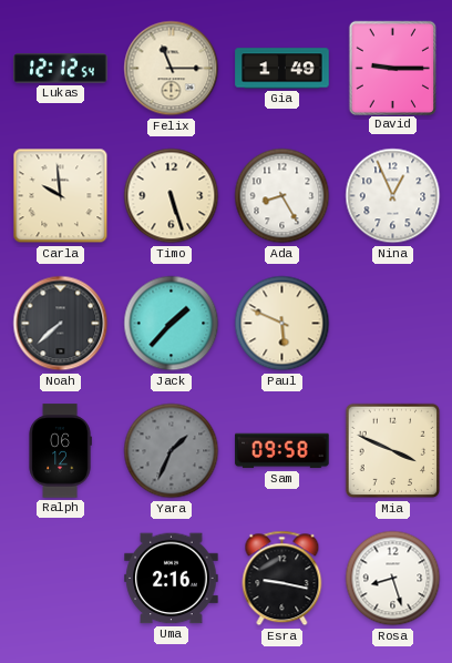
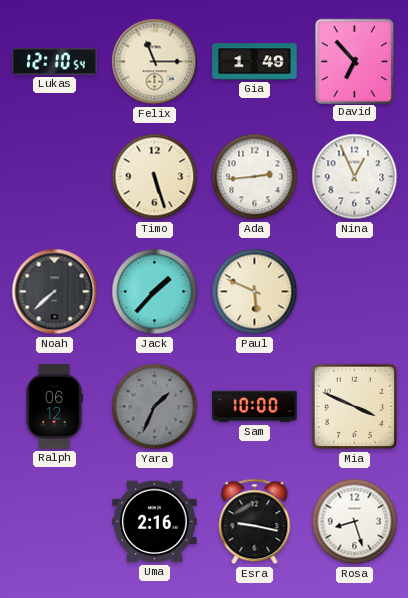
Lukas: 12:12 -> 12:10 (55, 62)
David: 9:15 -> 6:53 (354, 61)
Carla: 9:59 -> none (61, 196)
Ada: 8:25 -> 2:44 (255, 177)
Sam: 09:58 -> 10:00 (255, 407)
